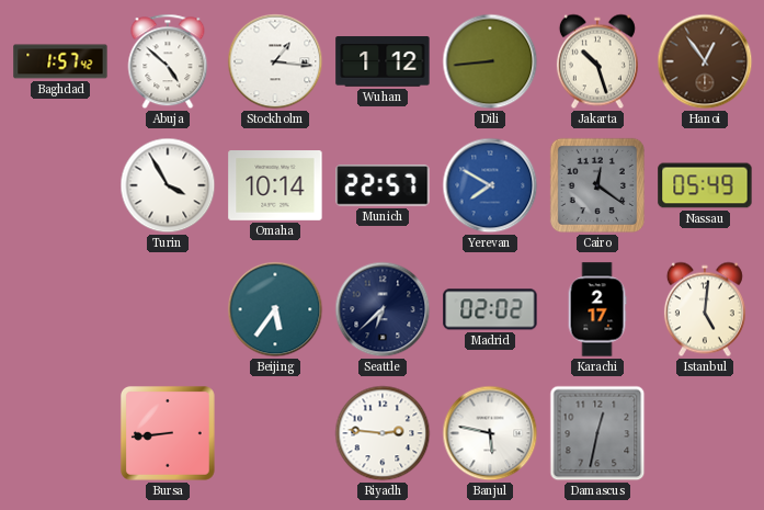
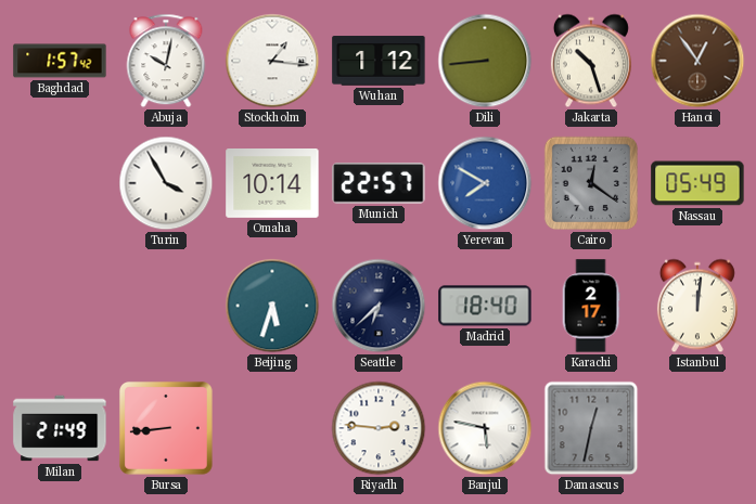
Abuja: 4:52 -> 10:02 (166, 61)
Beijing: 5:36 -> 5:33 (272, 306)
Madrid: 02:02 -> 18:40 (485, 306)
Istanbul: 5:01 -> 12:01 (697, 306)
Milan: none -> 21:49 (60, 428)
